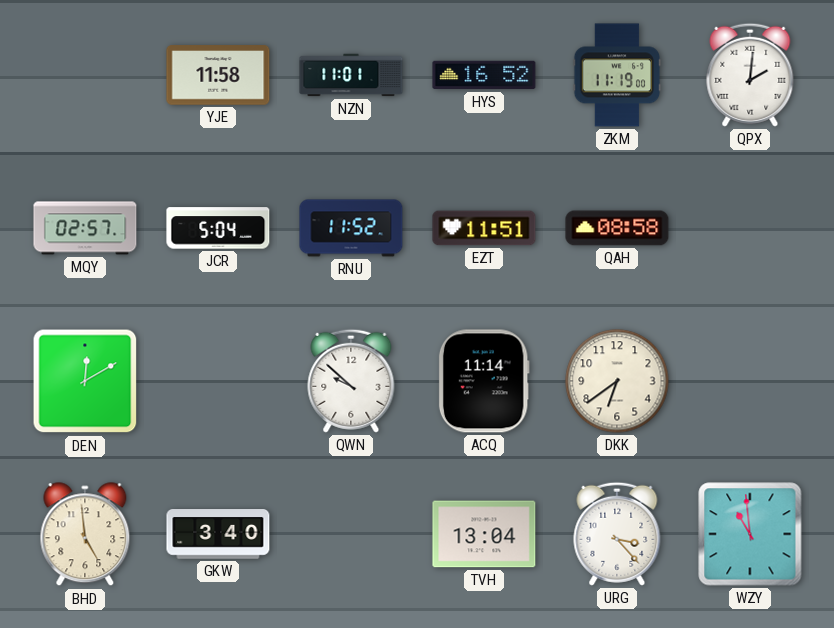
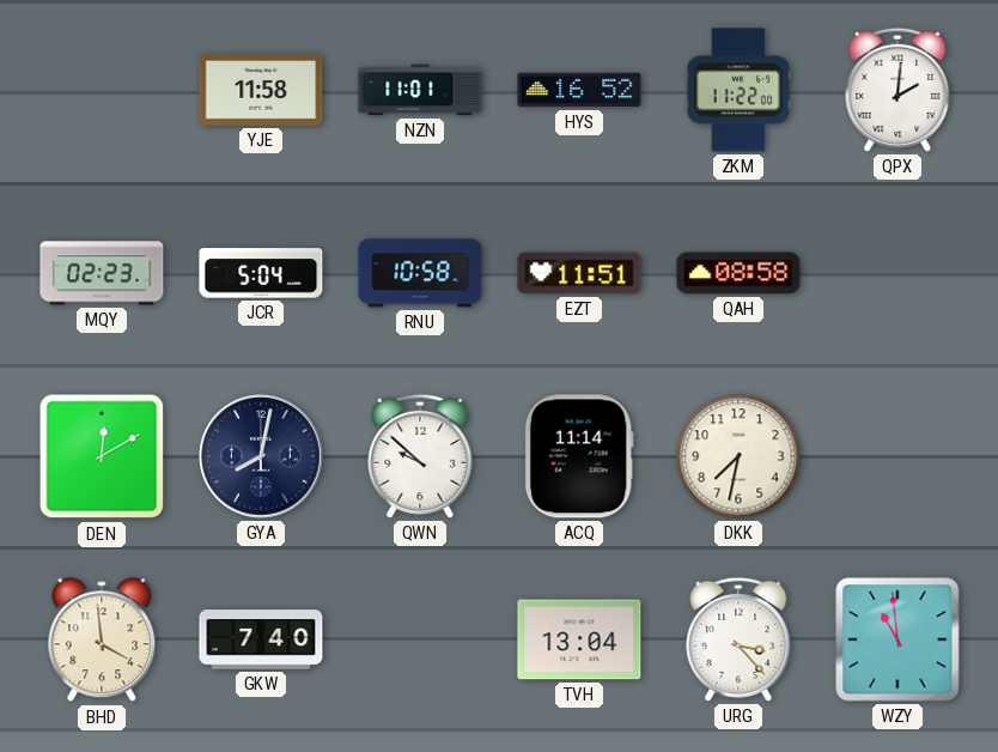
ZKM: 11:19 -> 11:22 (738, 90)
MQY: 02:57 -> 02:23 (102, 273)
RNU: 11:52 -> 10:58 (420, 273)
GYA: none -> 8:02 (261, 456)
DKK: 6:39 -> 7:32 (738, 456)
BHD: 4:59 -> 3:59 (102, 641)
GKW: 3:40 -> 7:40 (261, 639)
